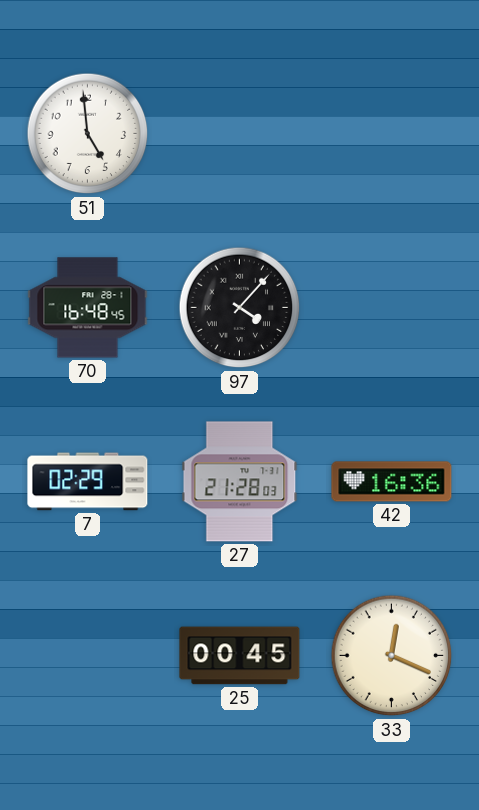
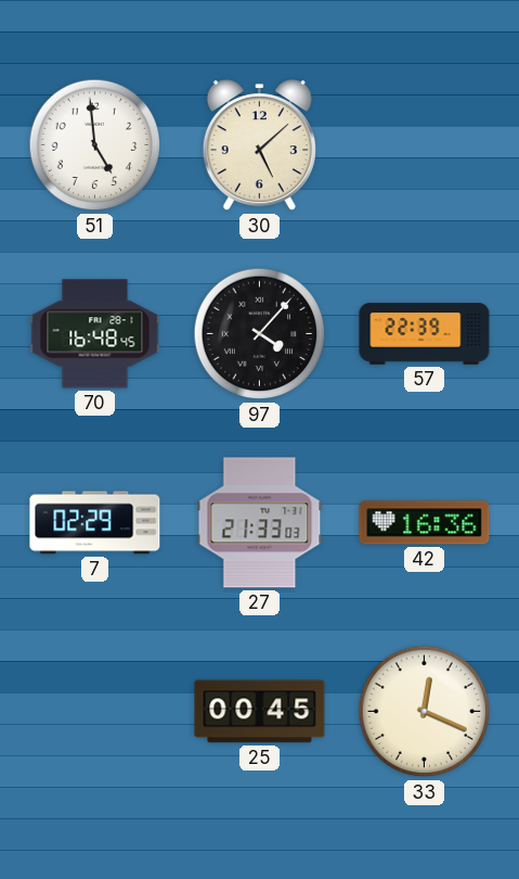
30: none -> 5:08 (259, 145)
57: none -> 22:39 (425, 334)
27: 21:28 -> 21:33 (260, 523)
